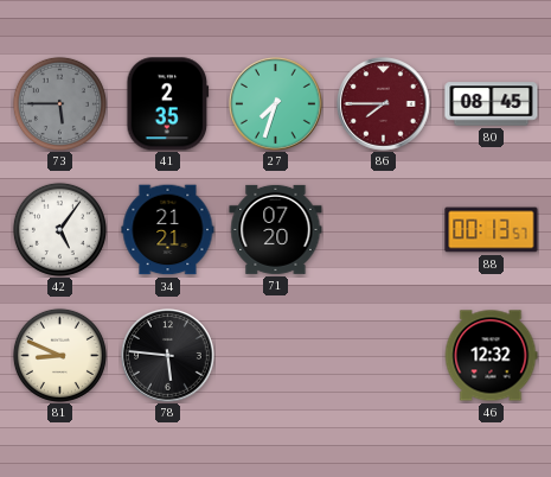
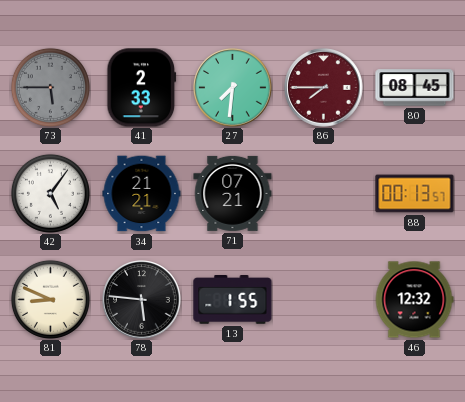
41: 2:35 -> 2:33 (142, 88)
27: 7:33 -> 7:31 (233, 88)
71: 07:20 -> 07:21 (233, 193)
13: none -> 1:55 (233, 300)
